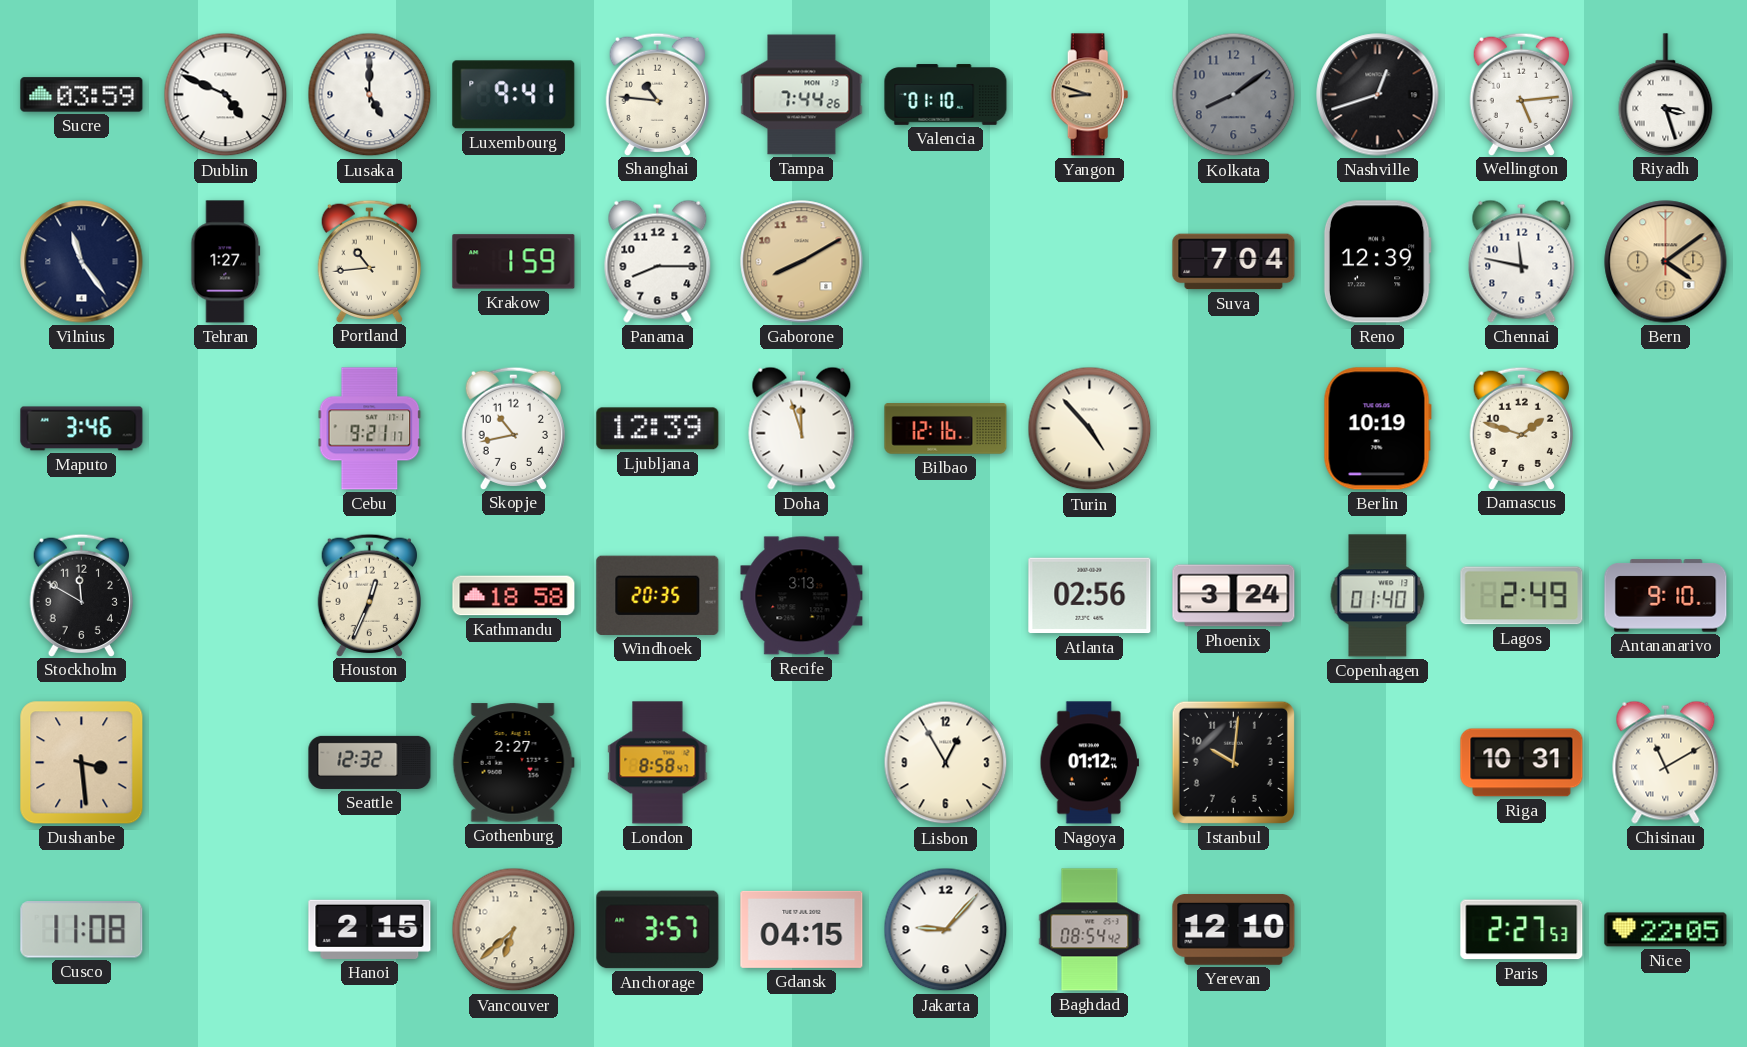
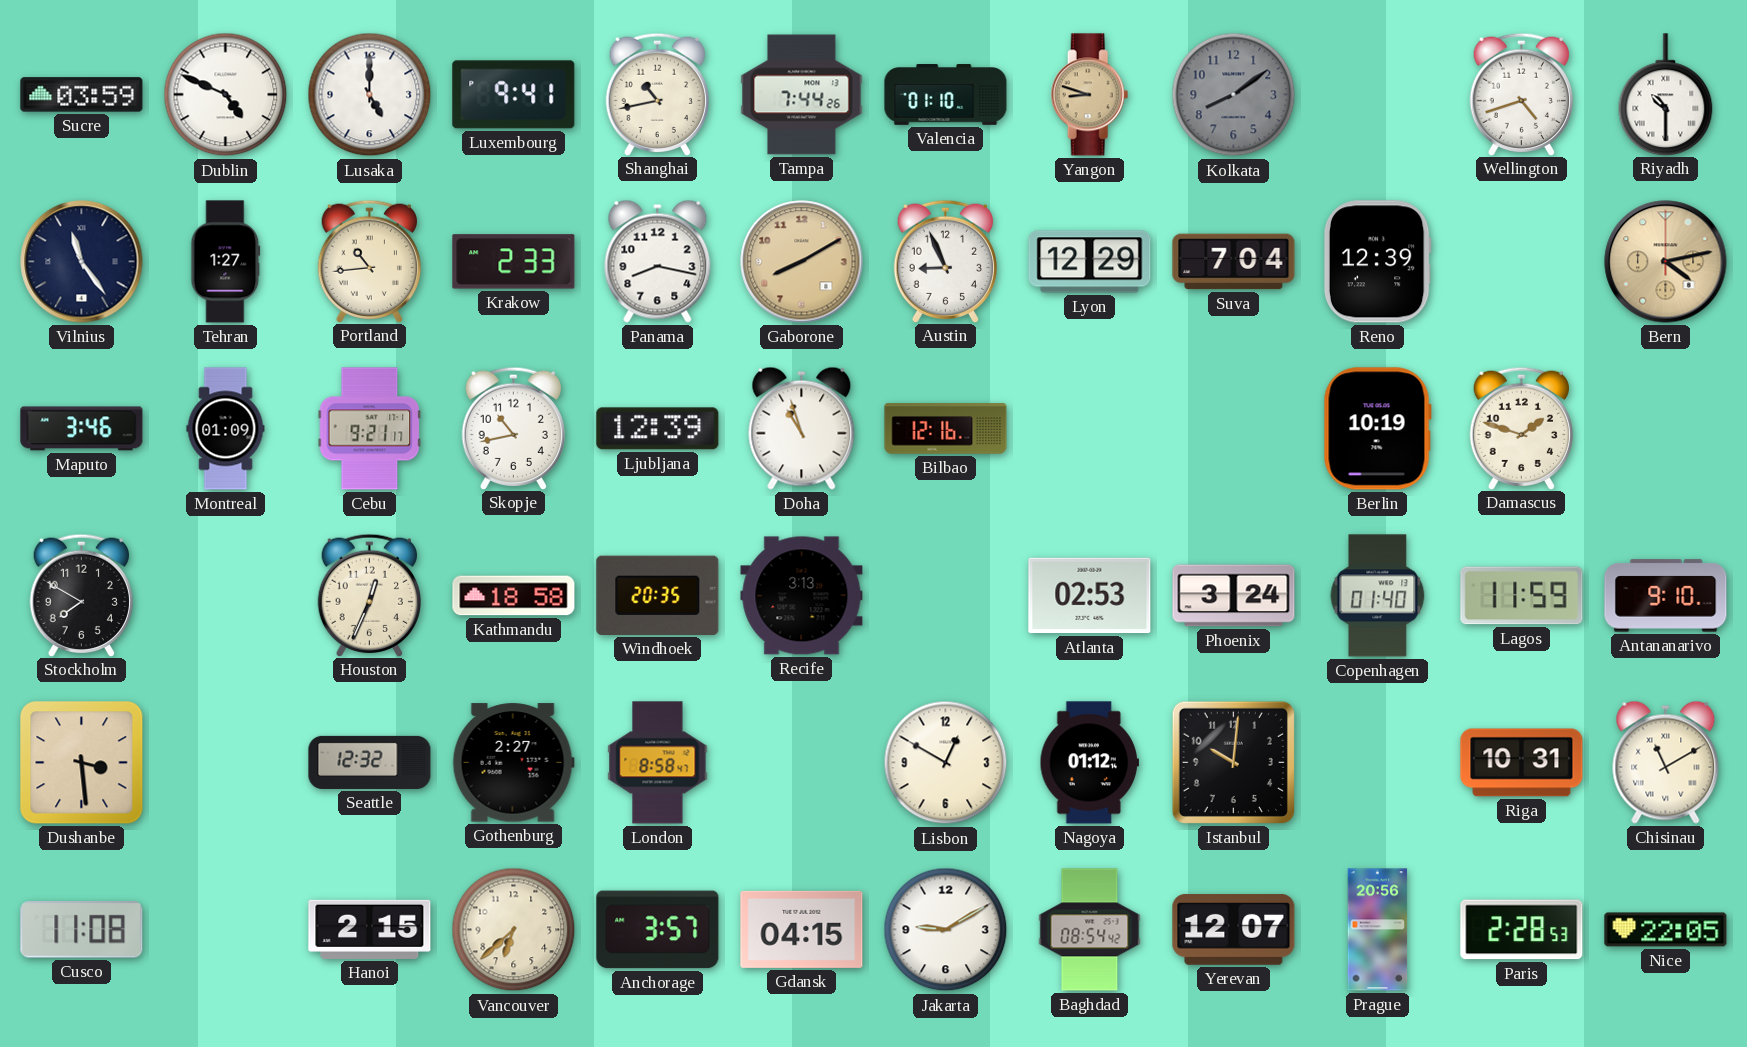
Shanghai: 10:46 -> 10:43 (657, 94)
Nashville: 12:42 -> none (1378, 95)
Wellington: 5:14 -> 4:42 (1521, 94)
Riyadh: 3:27 -> 10:30 (1666, 94)
Krakow: 1:59 -> 2:33 (514, 262)
Panama: 8:15 -> 8:17 (658, 261)
Austin: none -> 8:56 (945, 261)
Lyon: none -> 12:29 (1090, 262)
Chennai: 11:47 -> none (1522, 261)
Bern: 4:09 -> 4:13 (1666, 262)
Montreal: none -> 01:09 (226, 429)
Doha: 11:57 -> 10:57 (802, 428)
Turin: 4:53 -> none (1090, 429)
Stockholm: 11:50 -> 7:50 (81, 595)
Atlanta: 02:56 -> 02:53 (1090, 596)
Lagos: 2:49 -> 11:59 (1522, 596)
Lisbon: 12:55 -> 12:50 (946, 763)
Jakarta: 9:07 -> 9:10 (946, 930)
Yerevan: 12:10 -> 12:07 (1234, 930)
Prague: none -> 20:56 (1378, 930)
Paris: 2:27 -> 2:28 (1522, 930)
